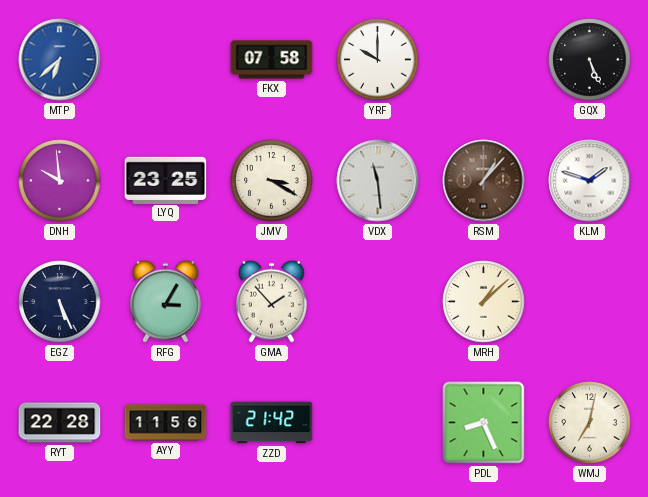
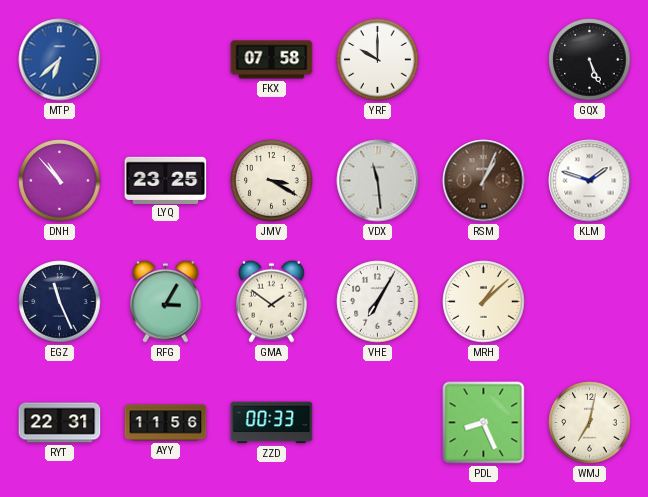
DNH: 9:59 -> 10:53 (60, 181)
RSM: 1:07 -> 1:04 (484, 181)
EGZ: 5:26 -> 11:26 (60, 302)
GMA: 1:53 -> 1:51 (271, 301)
VHE: none -> 7:05 (378, 302)
RYT: 22:28 -> 22:31 (60, 423)
ZZD: 21:42 -> 00:33 (272, 423)
